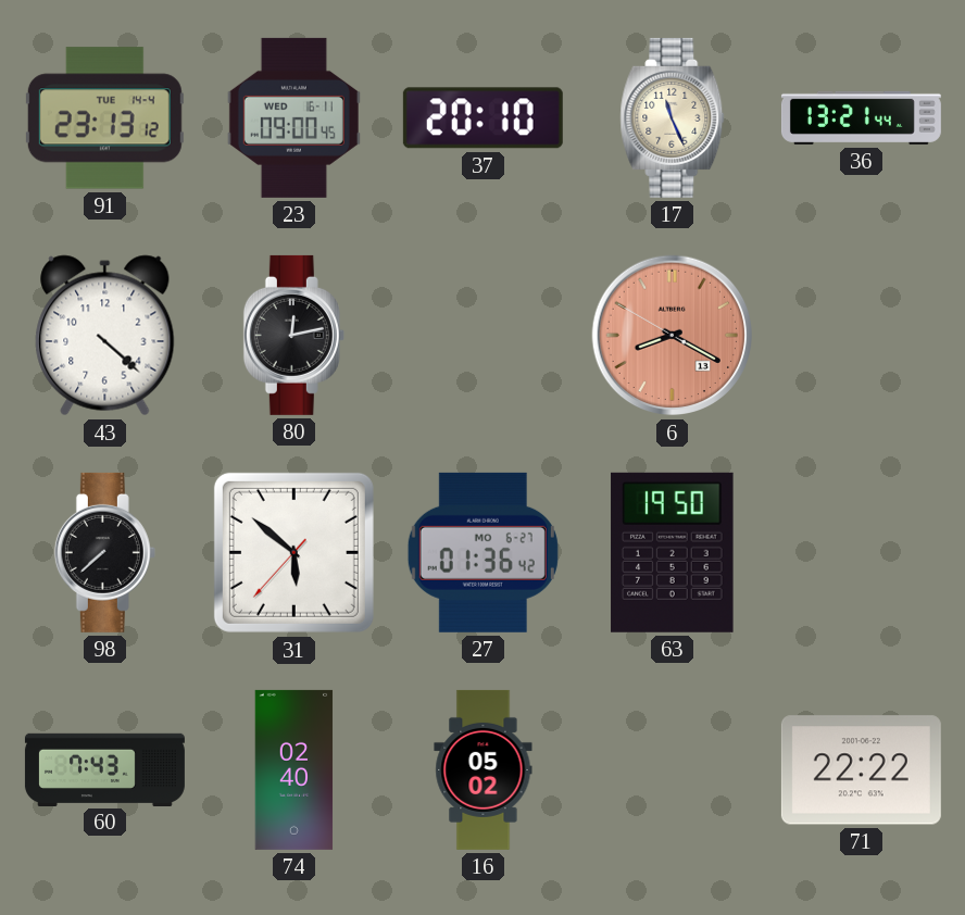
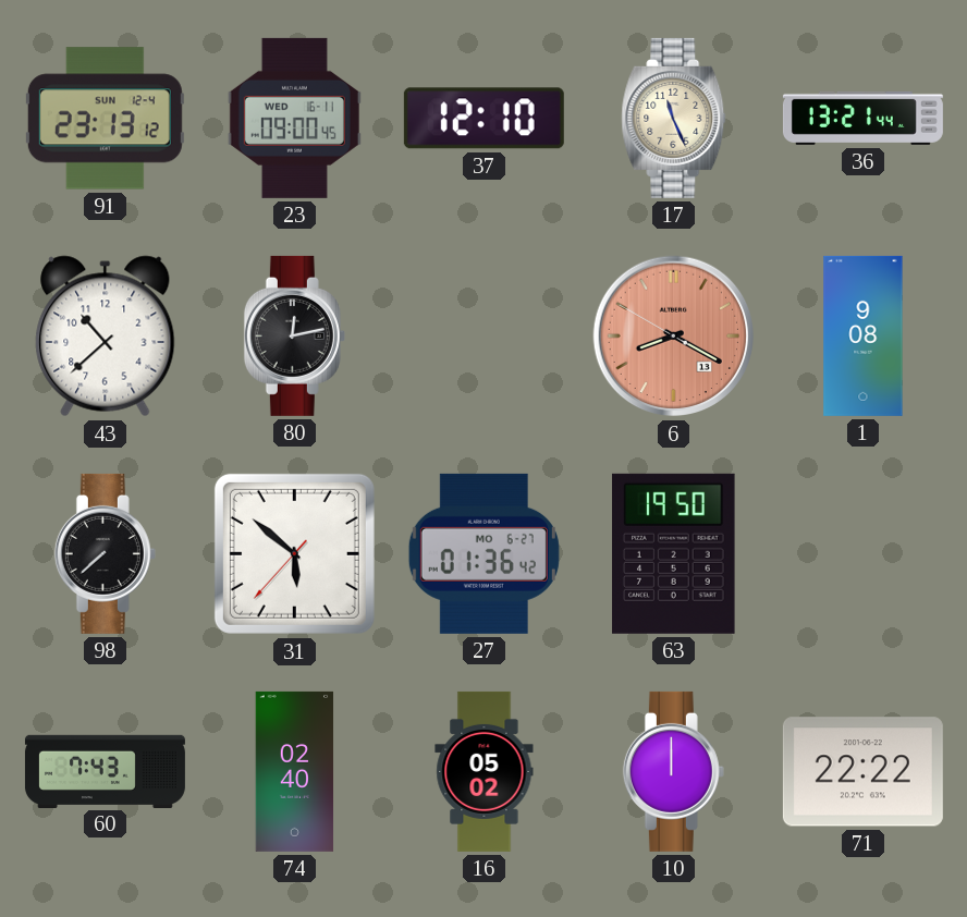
91 date: TUE 14-4 -> SUN 12-4 (105, 119)
37: 20:10 -> 12:10 (483, 119)
43: 4:22 -> 10:38 (106, 337)
1: none -> 9:08 (864, 335)
10: none -> 12:00 (673, 771)
